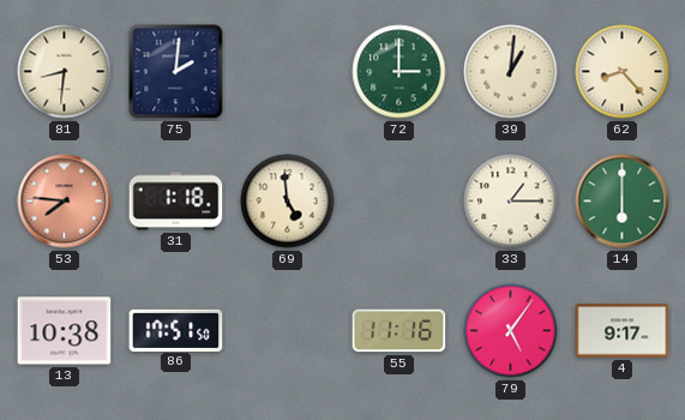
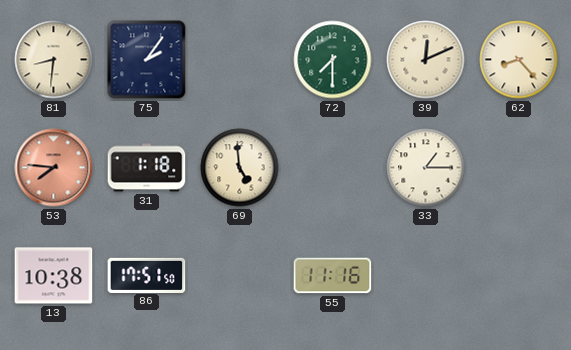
75: 2:01 -> 2:06 (147, 60)
72: 3:00 -> 7:30 (333, 60)
39: 1:01 -> 12:11 (426, 60)
14: 6:00 -> none (623, 202)
79: 5:06 -> none (511, 331)
4: 9:17 -> none (623, 331)
